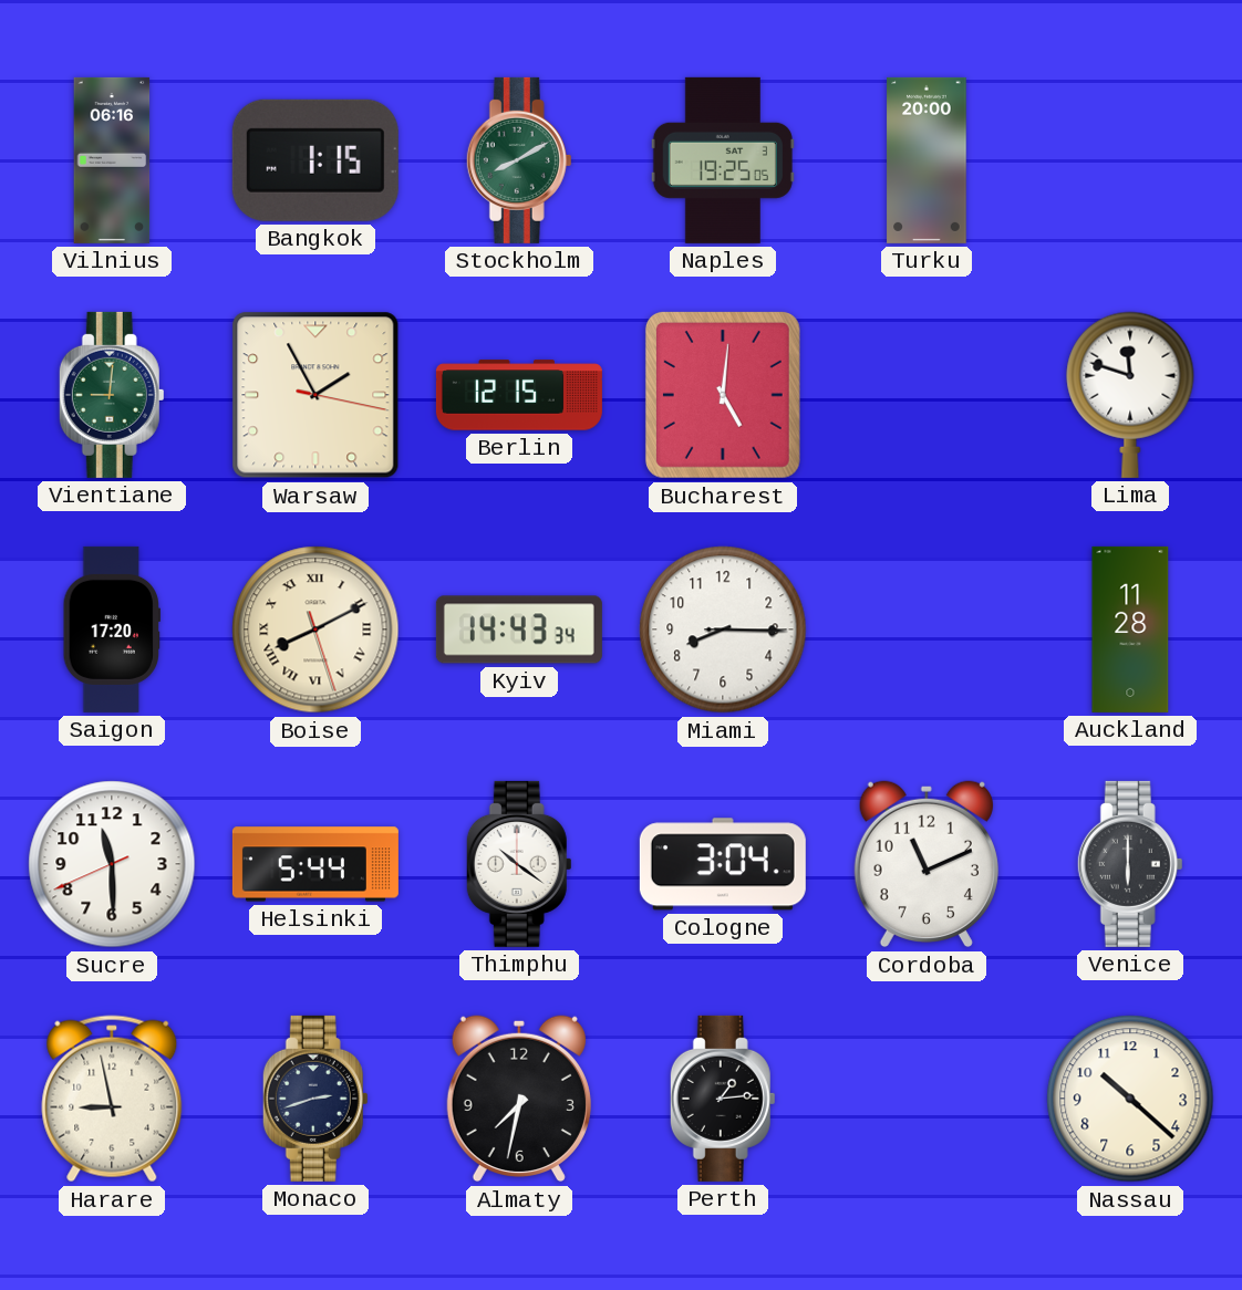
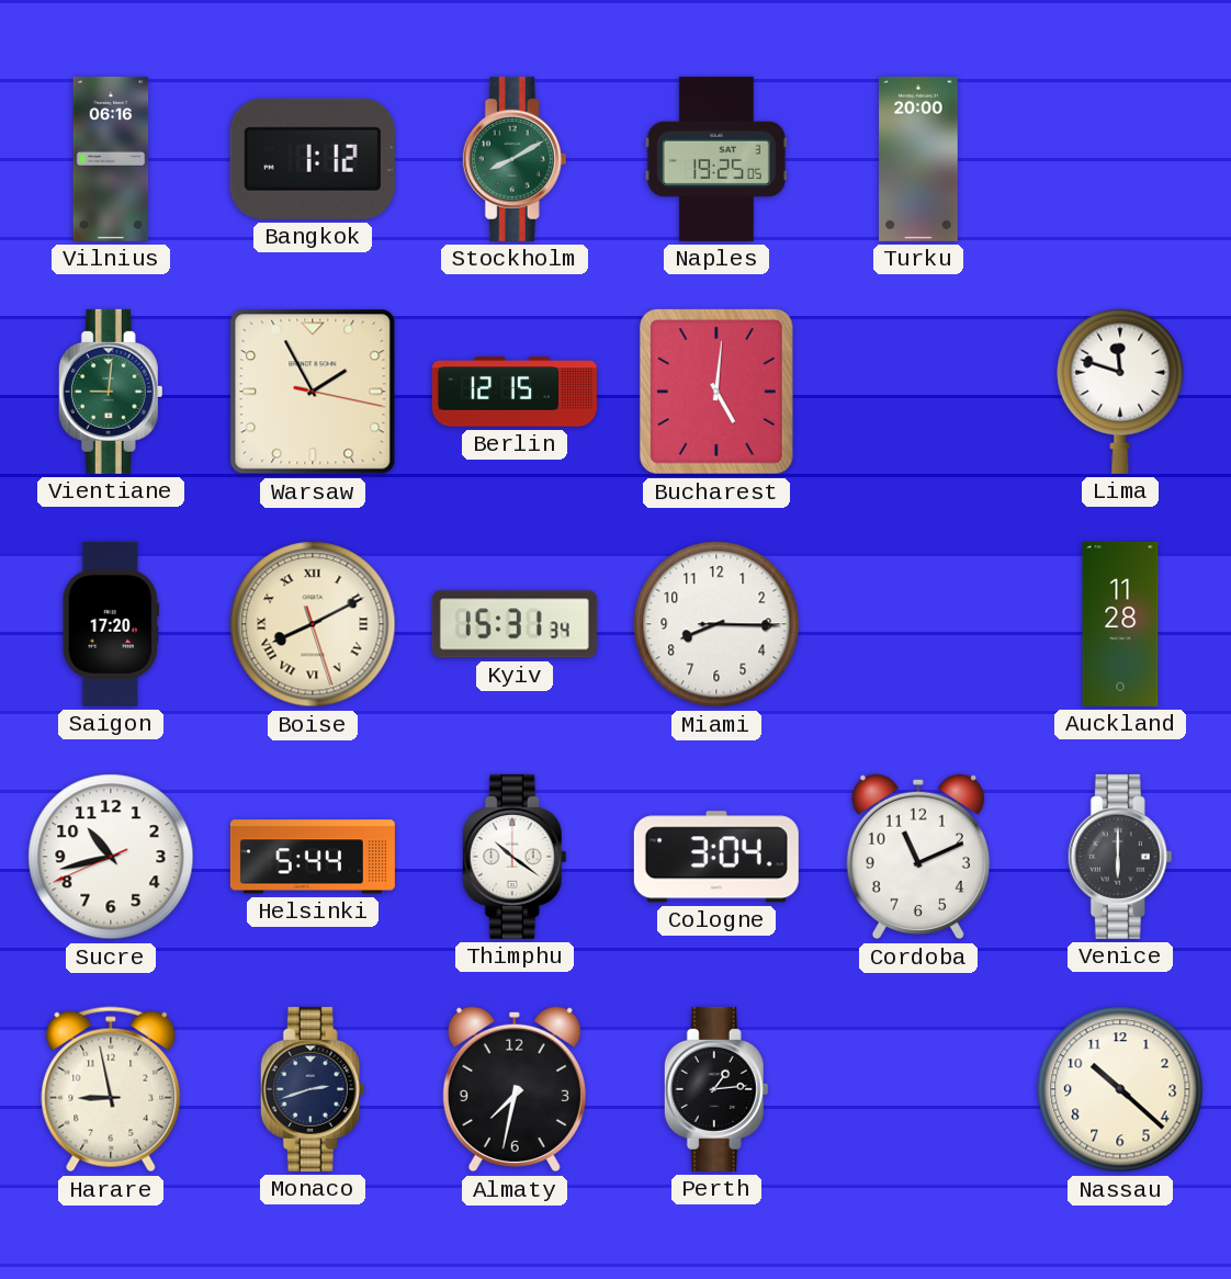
Bangkok: 1:15 -> 1:12 (313, 159)
Kyiv: 14:43 -> 15:31 (515, 624)
Sucre: 11:29 -> 10:42 (111, 857)
